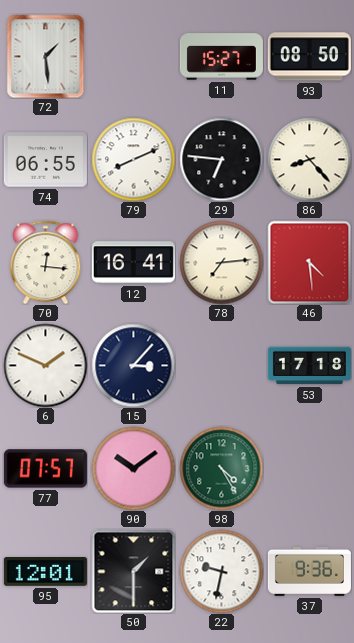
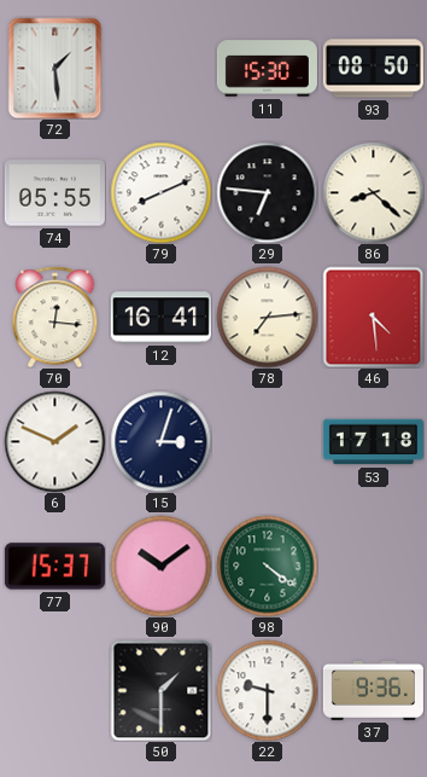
11: 15:27 -> 15:30 (267, 69)
74: 06:55 -> 05:55 (54, 193)
86: 8:23 -> 8:22 (373, 192)
15: 3:07 -> 3:03 (160, 441)
77: 07:57 -> 15:37 (54, 567)
98: 4:25 -> 4:21 (267, 566)
95: 12:01 -> none (45, 572)
22: 9:32 -> 9:30 (267, 690)
